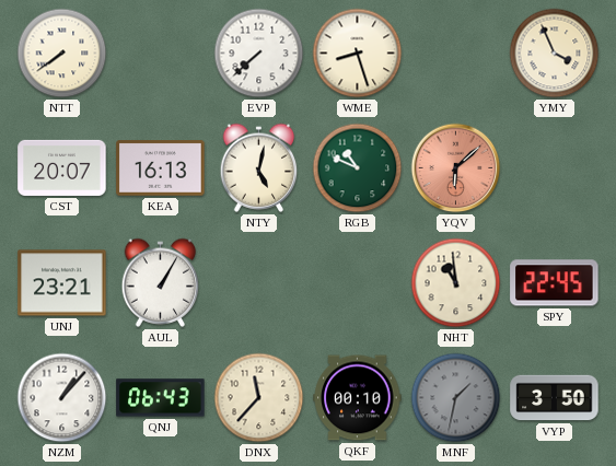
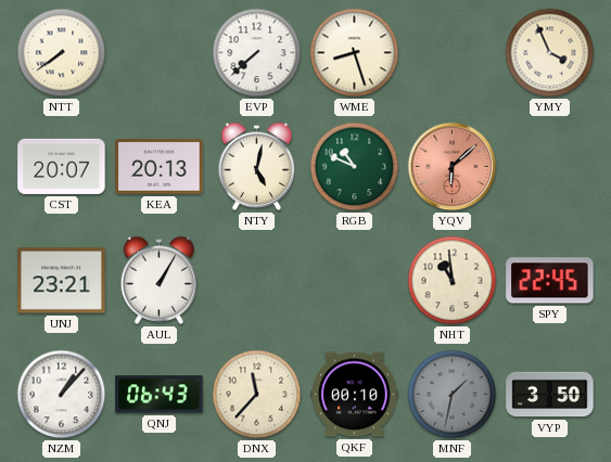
KEA: 16:13 -> 20:13 (160, 167)
